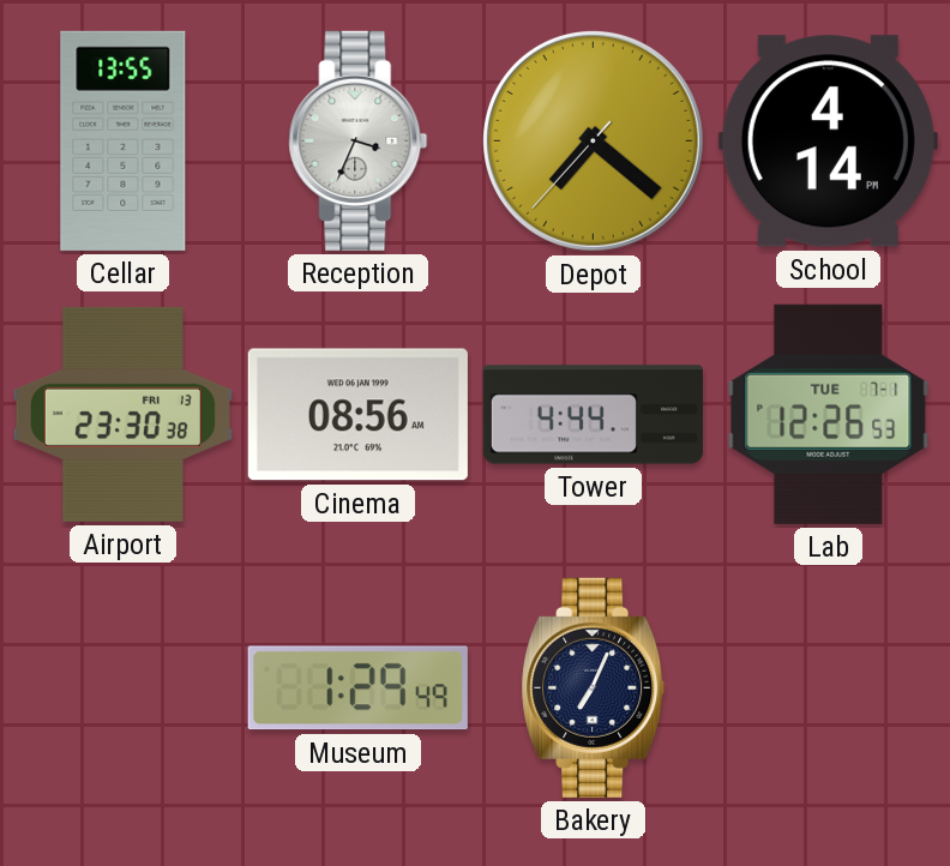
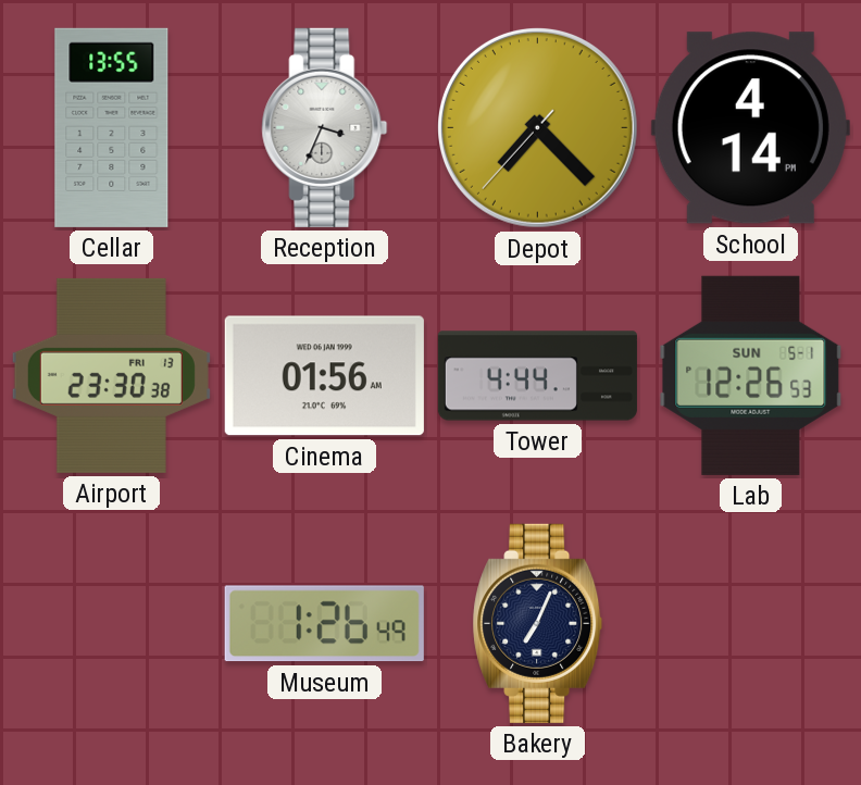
Depot: 7:21 -> 7:22 (537, 127)
Cinema: 08:56 -> 01:56 (324, 376)
Lab date: TUE 7-1 -> SUN 5-1 (751, 375)
Museum: 1:29 -> 1:26 (324, 624)
